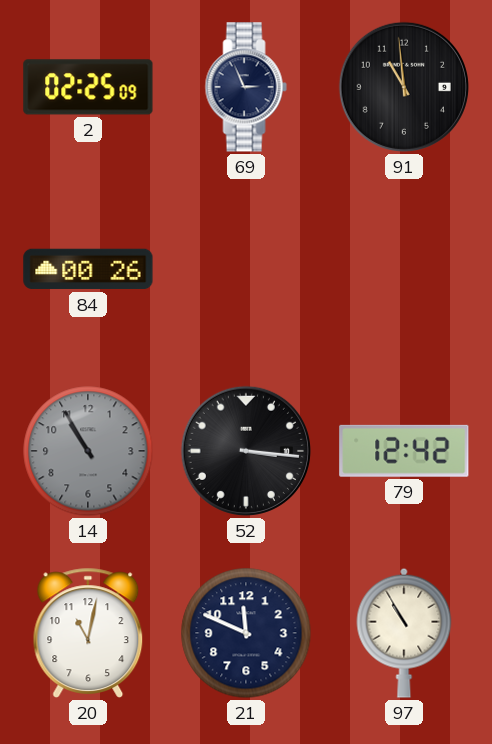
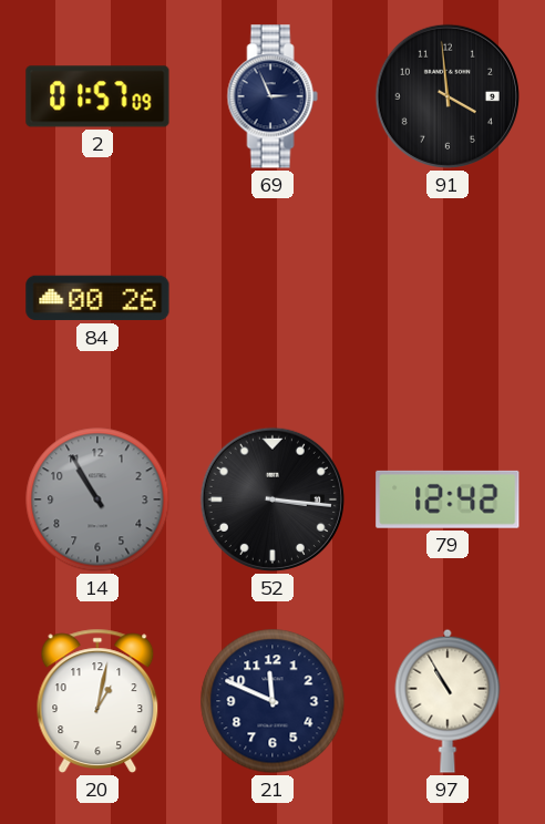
2: 02:25 -> 01:57 (97, 96)
91: 10:59 -> 3:59 (448, 96)
20: 11:02 -> 1:02 (97, 701)
